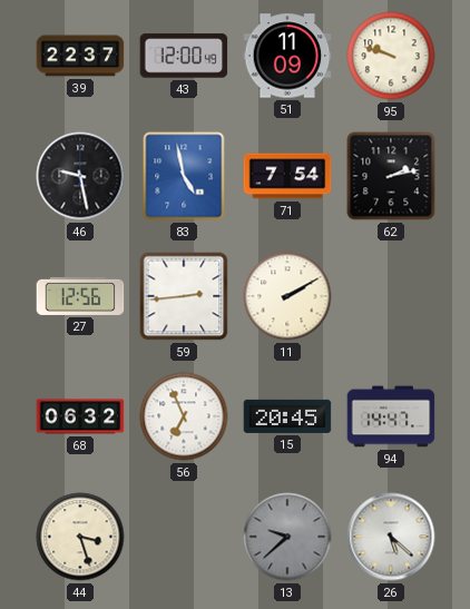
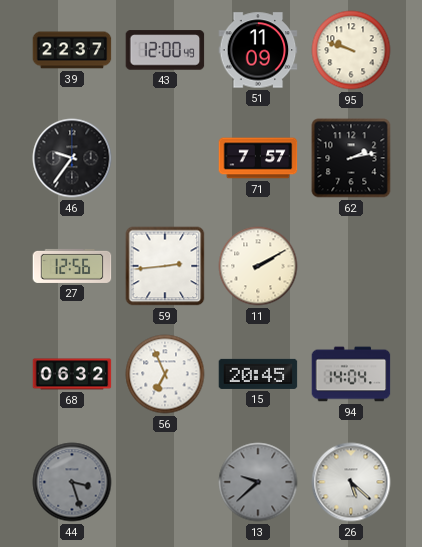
46: 9:28 -> 9:36 (72, 158)
83: 4:58 -> none (184, 176)
71: 7:54 -> 7:57 (258, 158)
94: 14:47 -> 14:04 (351, 374)
44 dial: cream -> grey (72, 482)
